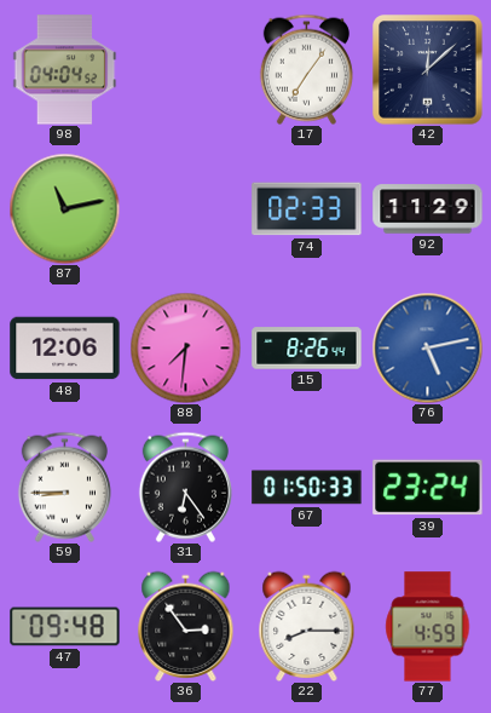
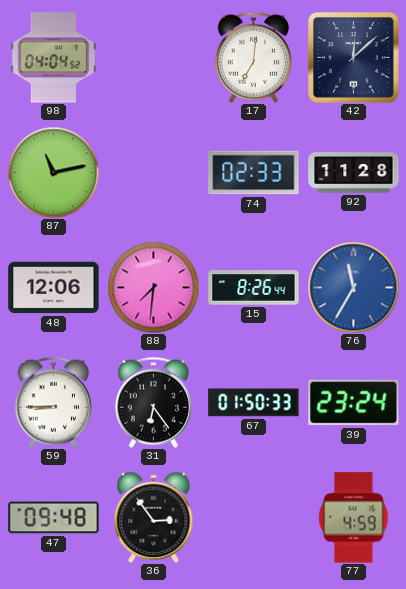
17: 7:06 -> 7:01 (253, 57)
92: 11:29 -> 11:28 (354, 173)
76: 5:13 -> 11:35 (353, 287)
22: 8:15 -> none (307, 626)
